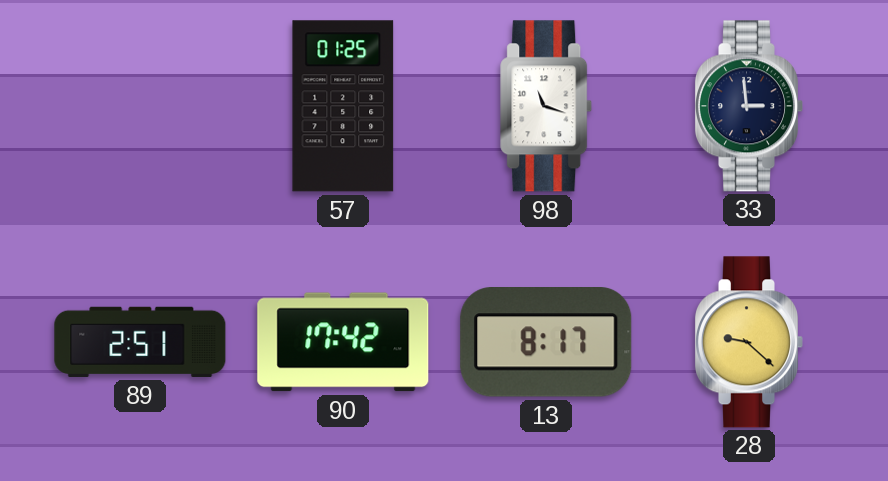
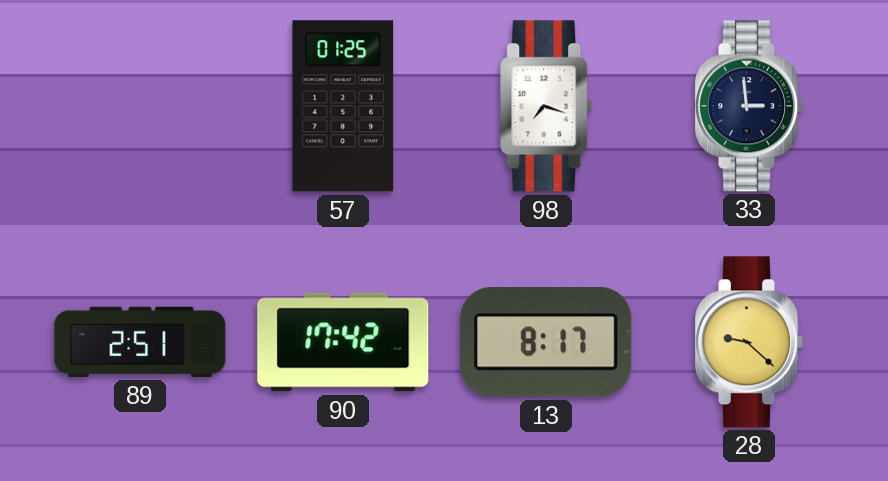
98: 11:18 -> 7:18 (547, 106)
